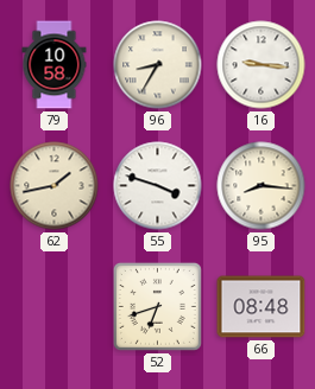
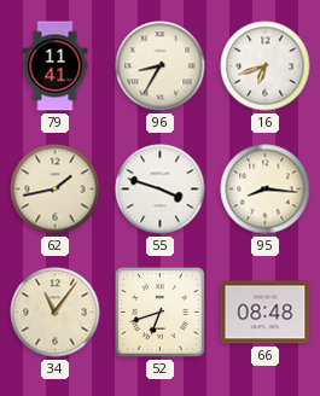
79: 10:58 -> 11:41 (56, 66)
16: 9:16 -> 6:42 (266, 66)
34: none -> 11:06 (56, 313)
